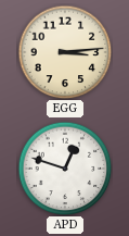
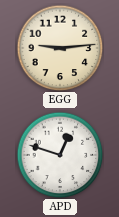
EGG: 3:14 -> 9:14 (60, 48)
